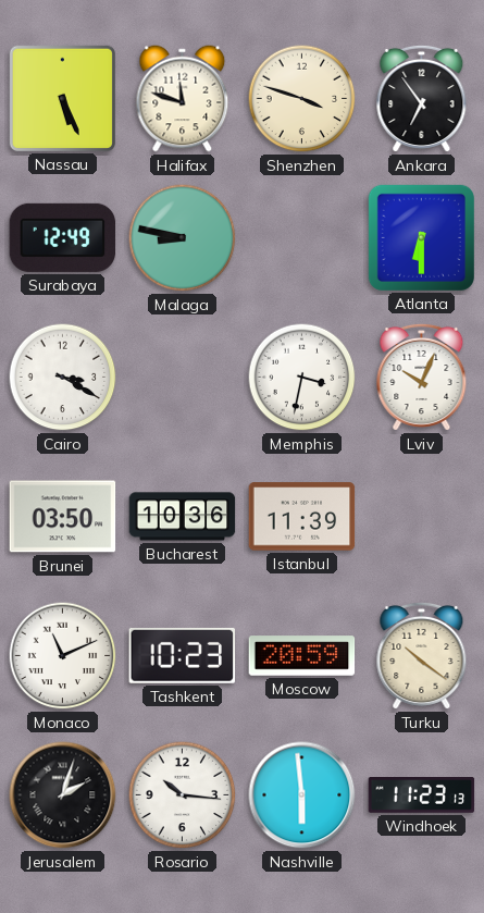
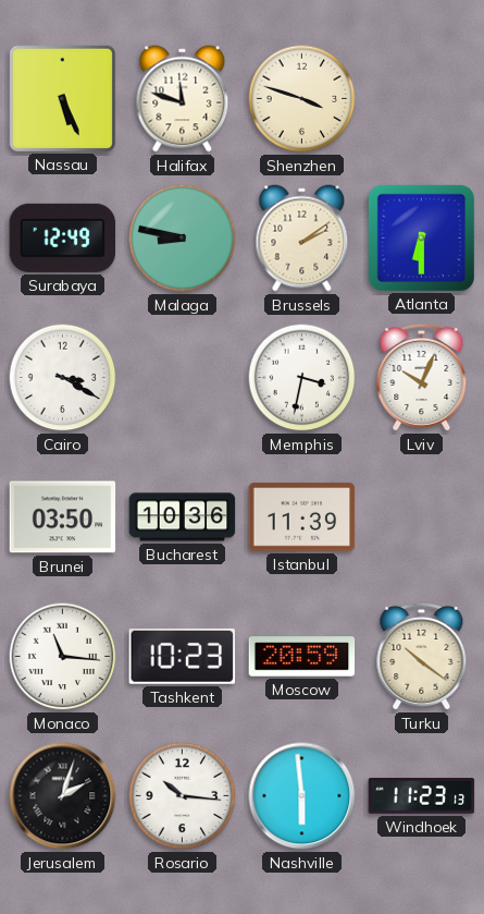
Ankara: 6:54 -> none (422, 98)
Brussels: none -> 2:09 (302, 239)
Monaco: 11:11 -> 11:16 (63, 657)
